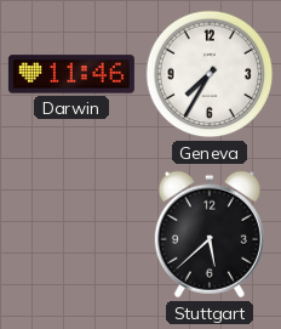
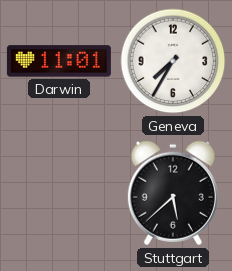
Darwin: 11:46 -> 11:01 (59, 61)
